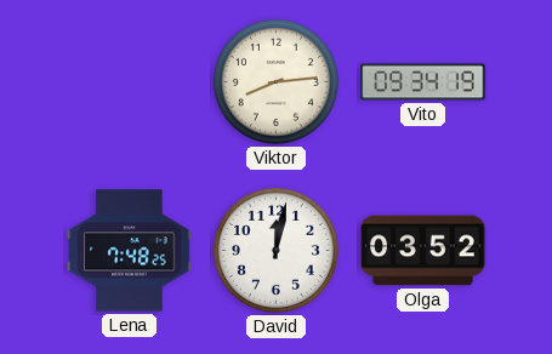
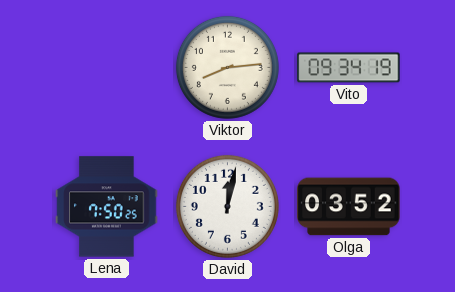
Lena: 7:48 -> 7:50 (107, 207)
